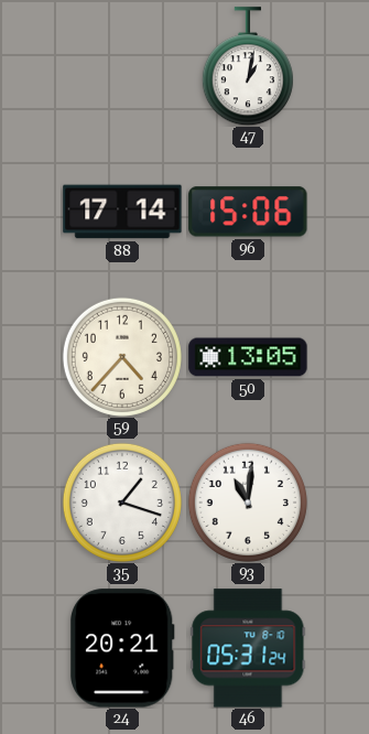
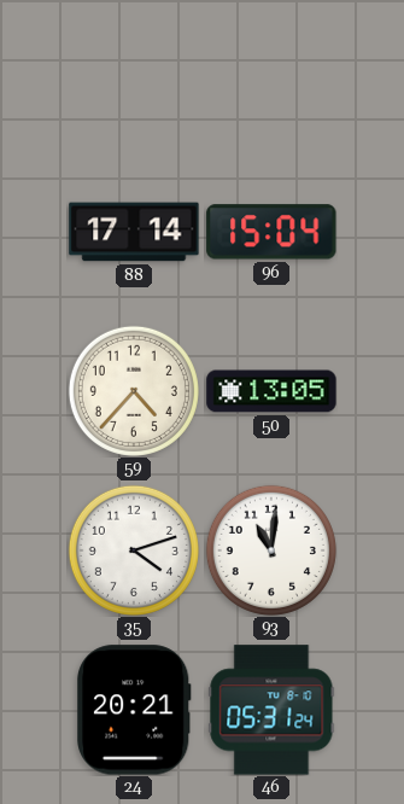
47: 1:02 -> none (248, 66)
96: 15:06 -> 15:04 (271, 232)
35: 1:18 -> 4:12 (134, 550)
